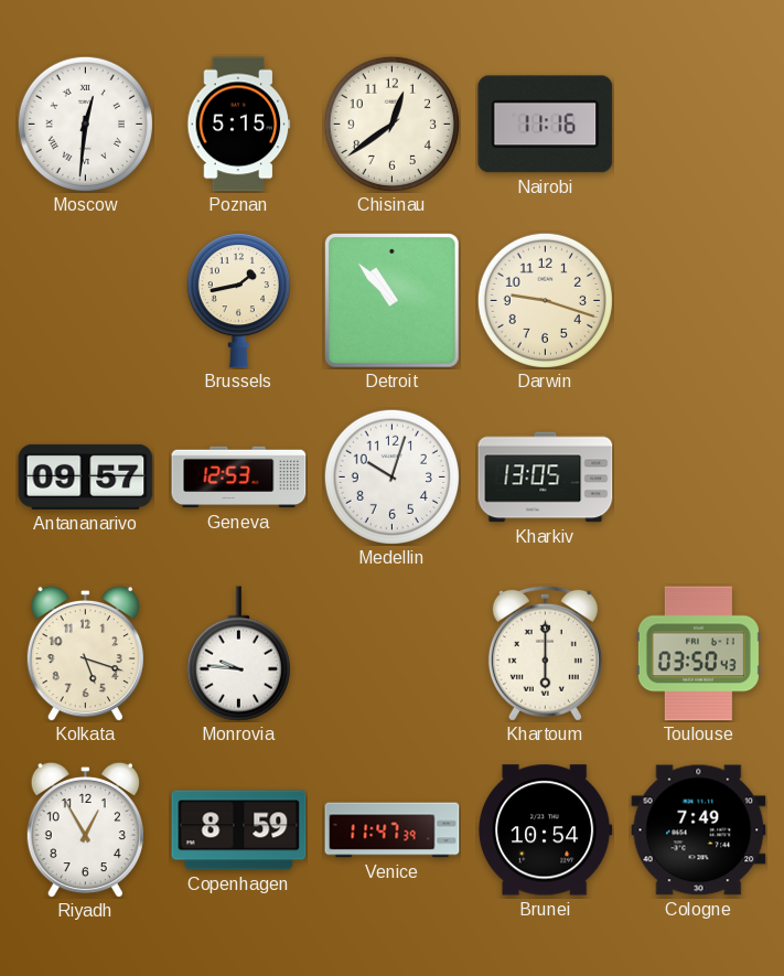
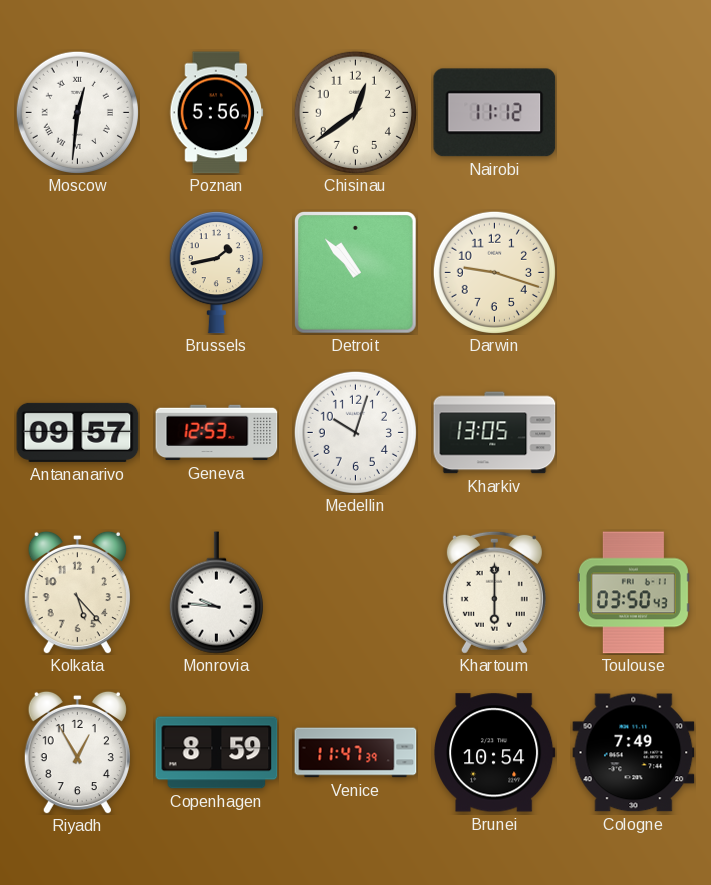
Poznan: 5:15 -> 5:56 (217, 113)
Nairobi: 11:16 -> 11:12 (495, 113)
Kolkata: 5:18 -> 5:23 (77, 592)
